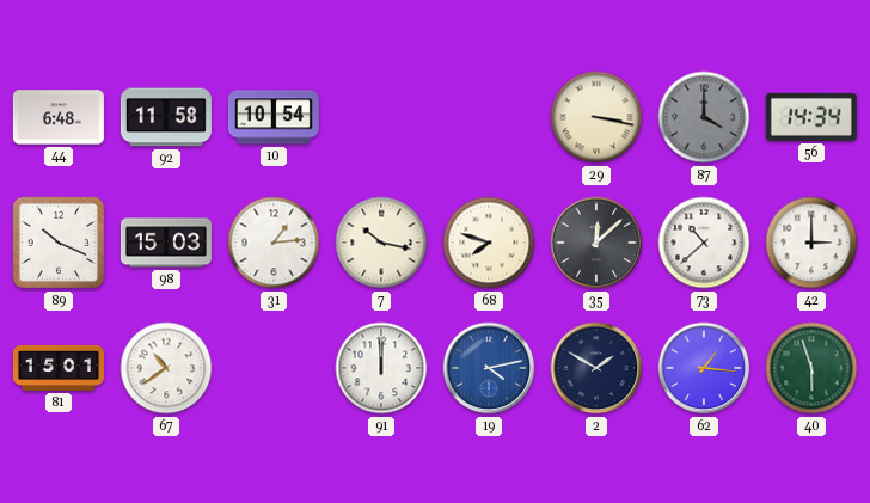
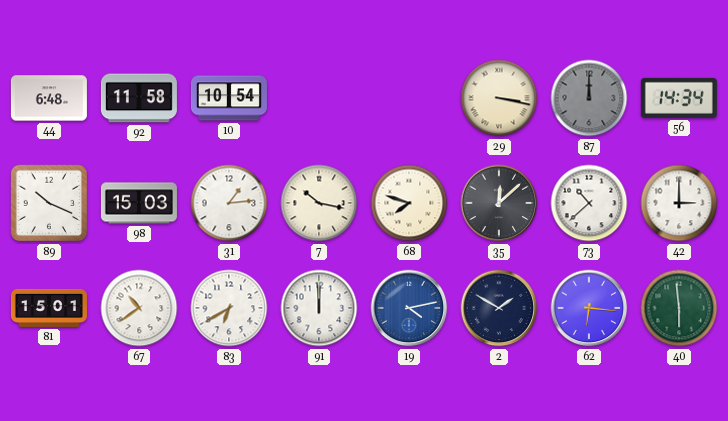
87: 4:00 -> 12:00 (589, 98)
83: none -> 6:40 (229, 308)
62: 1:16 -> 6:16 (589, 308)
40: 5:57 -> 5:59 (679, 308)
